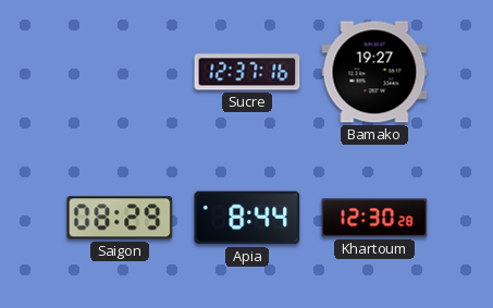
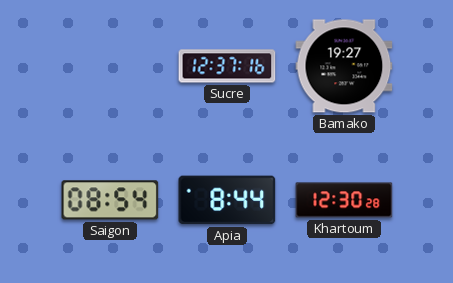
Saigon: 08:29 -> 08:54 (110, 200)
